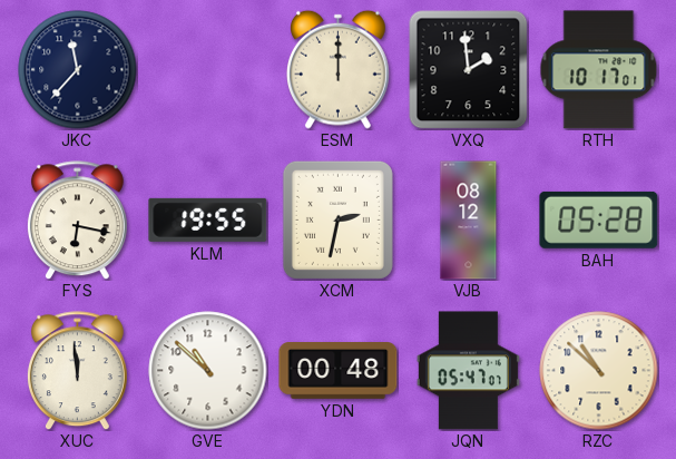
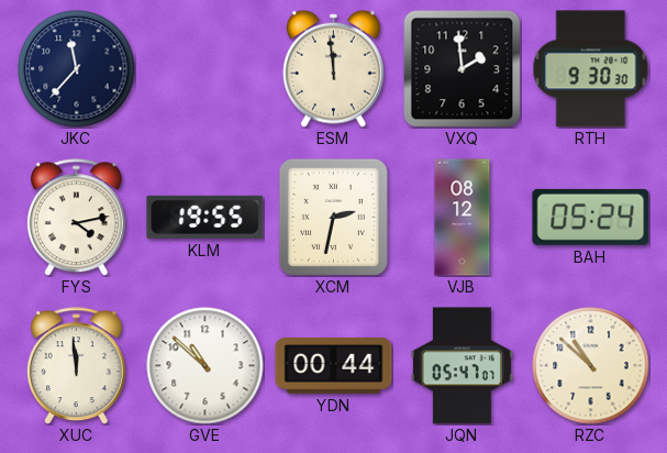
ESM: 12:00 -> 11:59 (334, 68)
RTH: 10:17 -> 9:30 (591, 69)
FYS: 6:17 -> 4:13 (76, 218)
BAH: 05:28 -> 05:24 (591, 217)
YDN: 00:48 -> 00:44 (334, 366)
